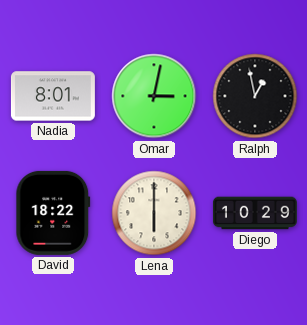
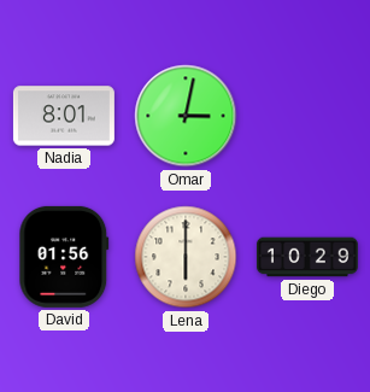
Ralph: 12:58 -> none (255, 96)
David: 18:22 -> 01:56 (64, 257)
